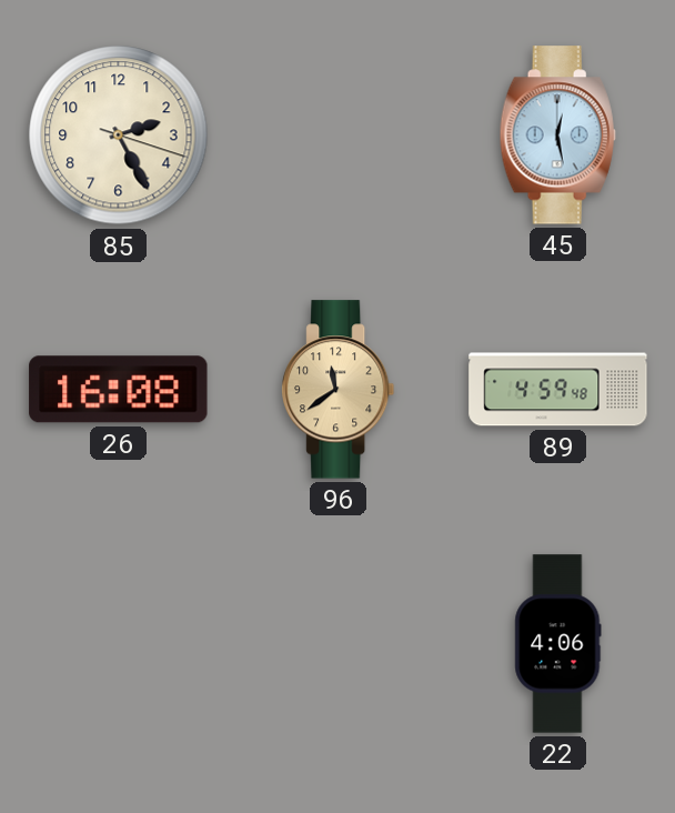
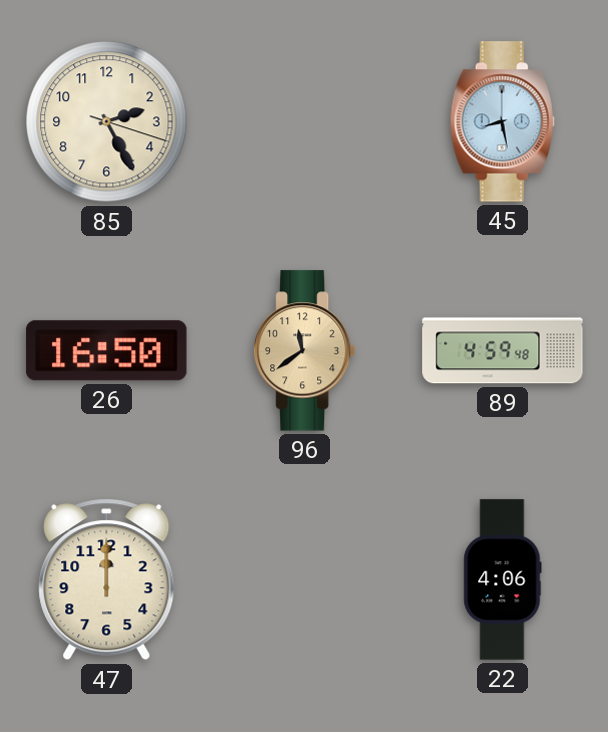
45: 12:28 -> 8:28 (502, 122)
26: 16:08 -> 16:50 (107, 351)
47: none -> 12:00 (107, 580)
